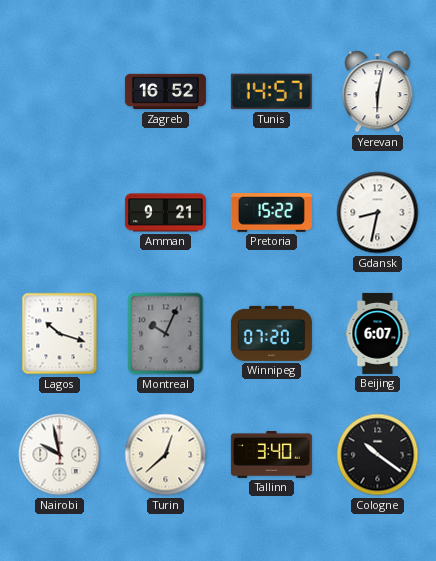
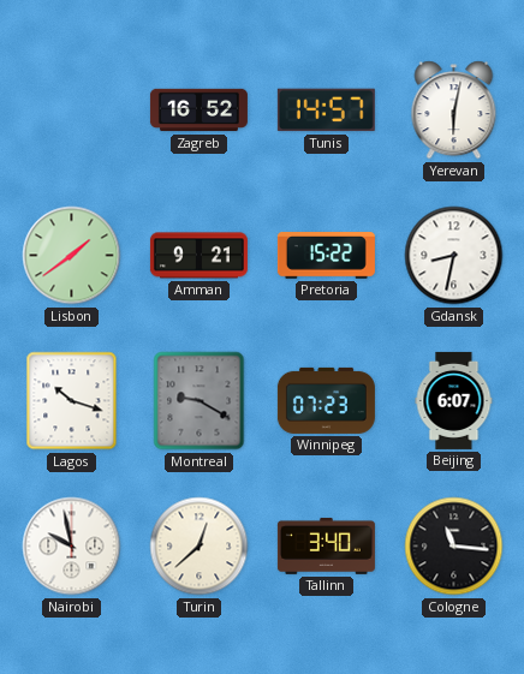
Lisbon: none -> 1:39 (72, 256)
Montreal: 10:04 -> 9:20 (200, 401)
Winnipeg: 07:20 -> 07:23 (326, 400)
Cologne: 10:21 -> 11:16 (454, 547)
